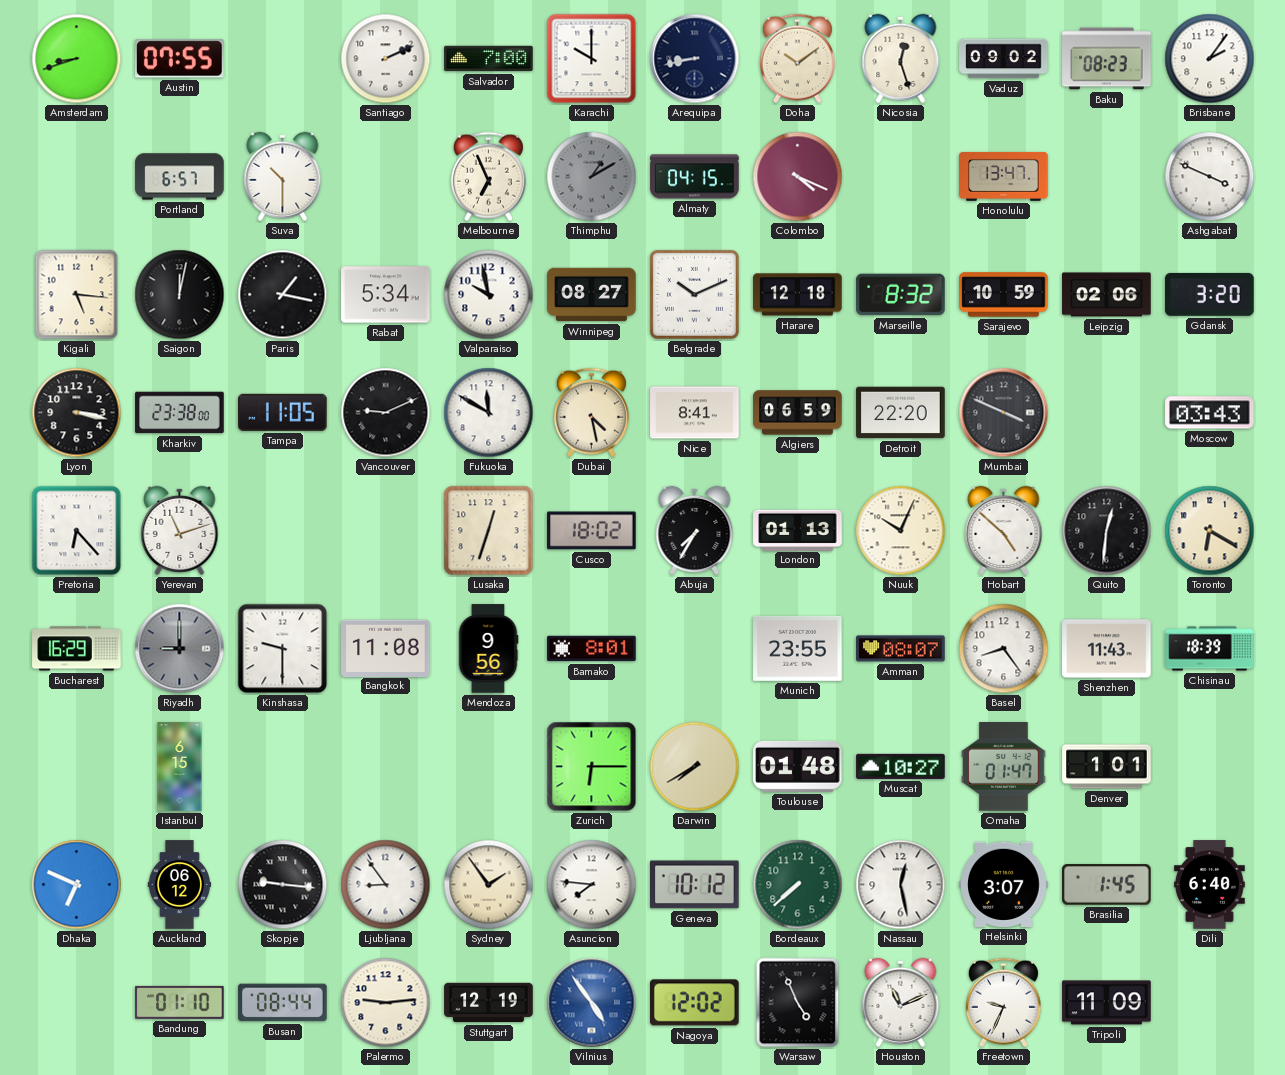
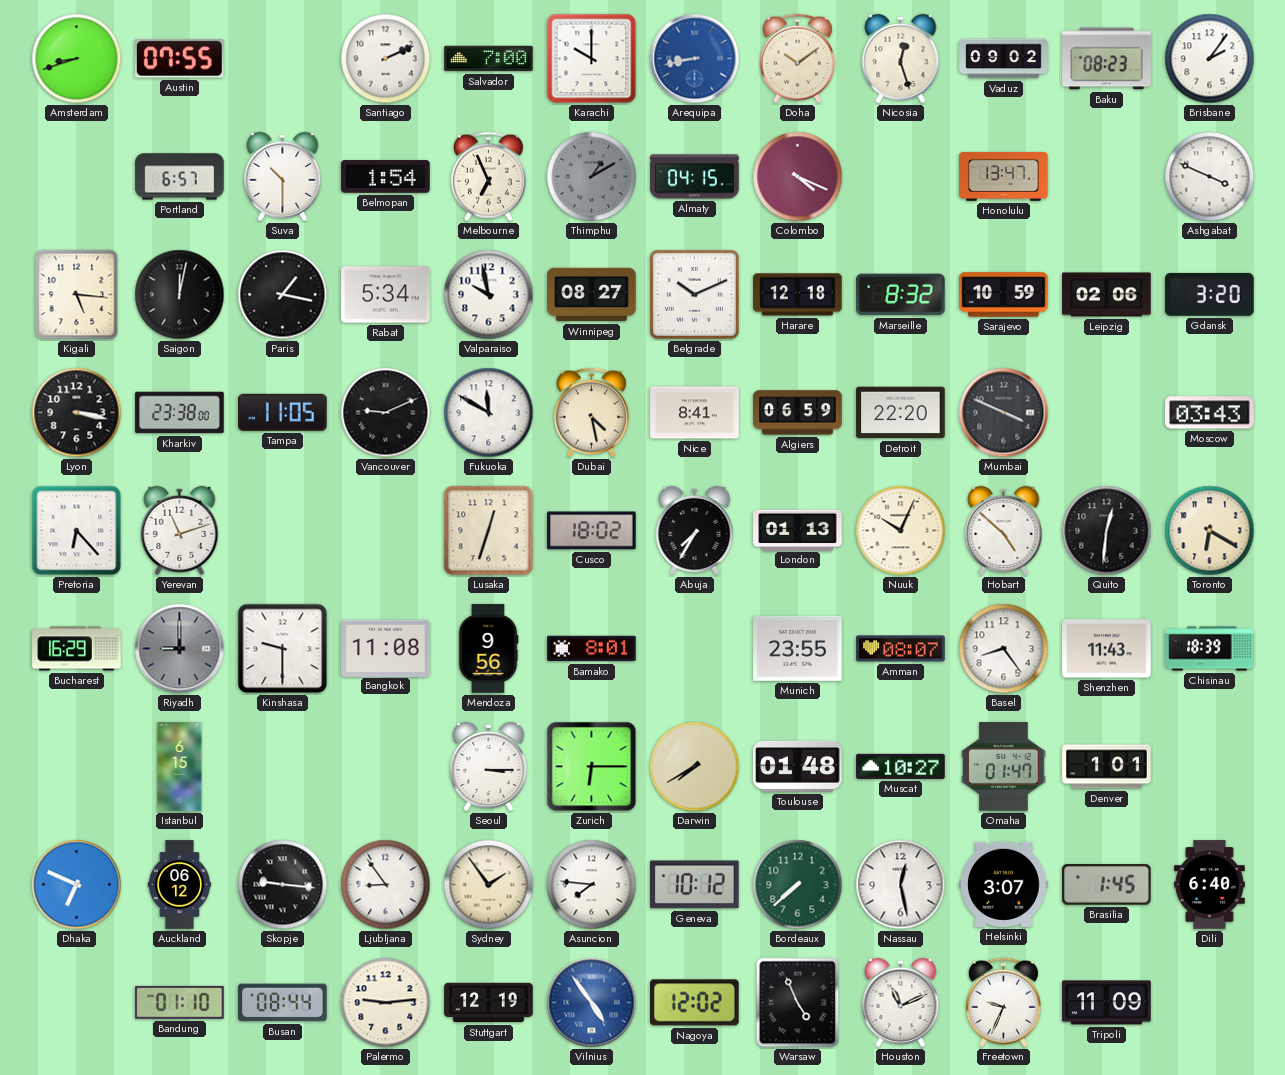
Arequipa dial: navy -> blue (695, 59)
Belmopan: none -> 1:54 (386, 177)
Seoul: none -> 3:15 (489, 766)
